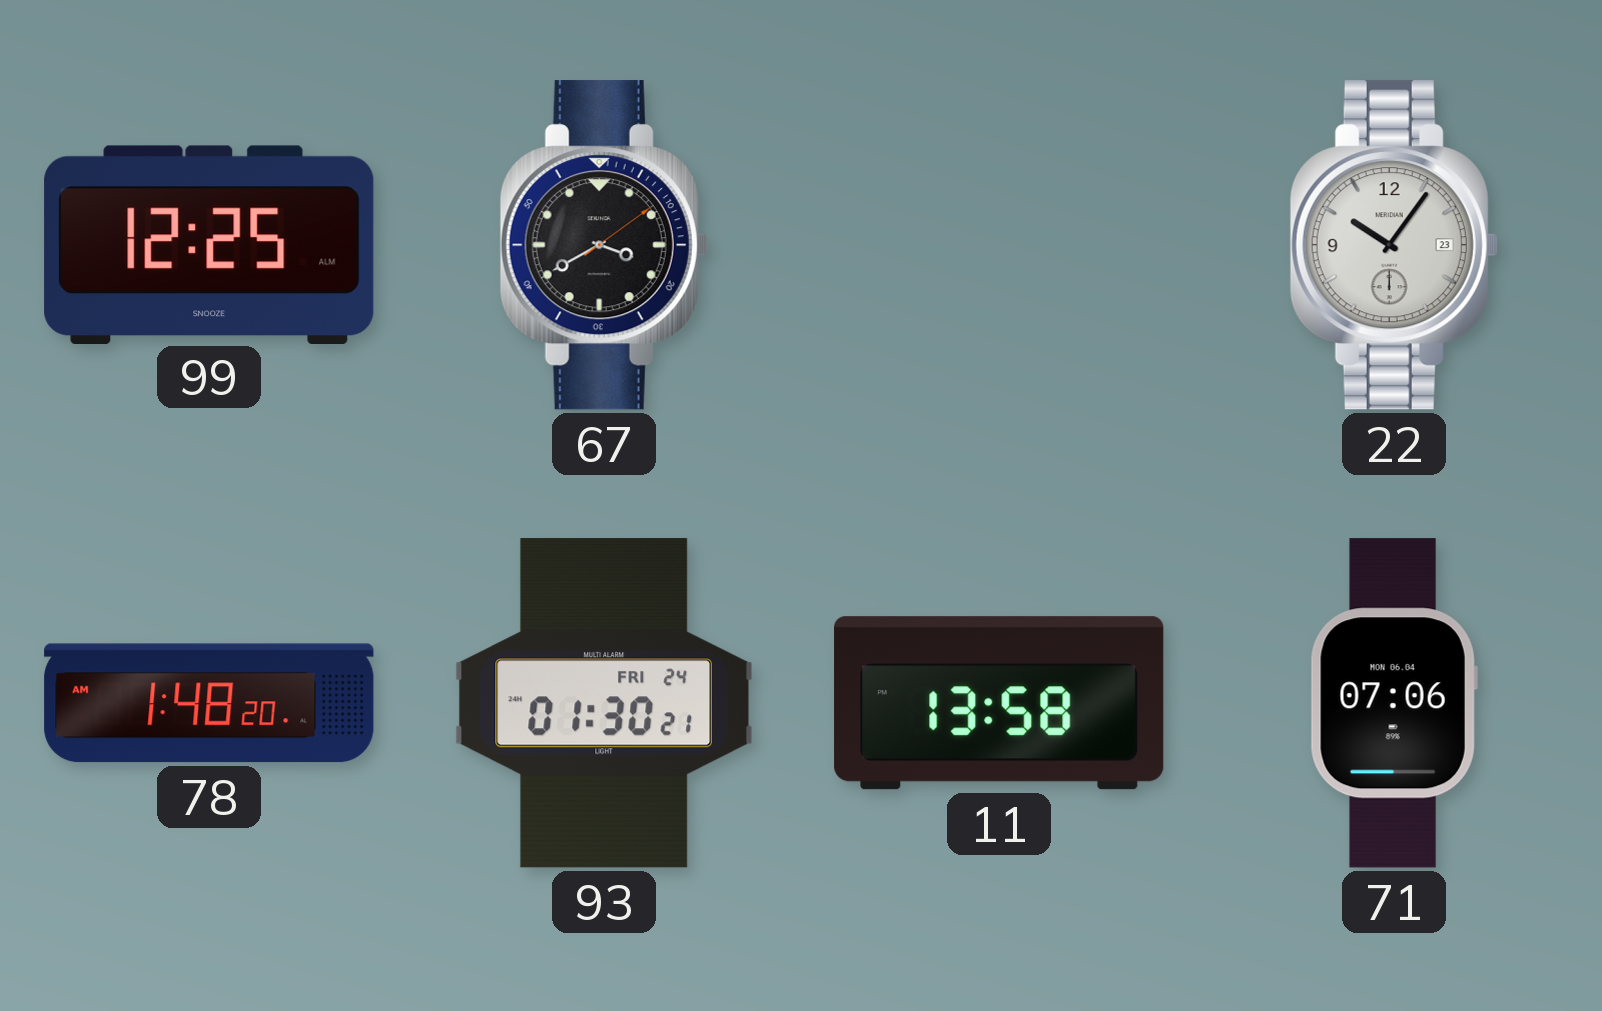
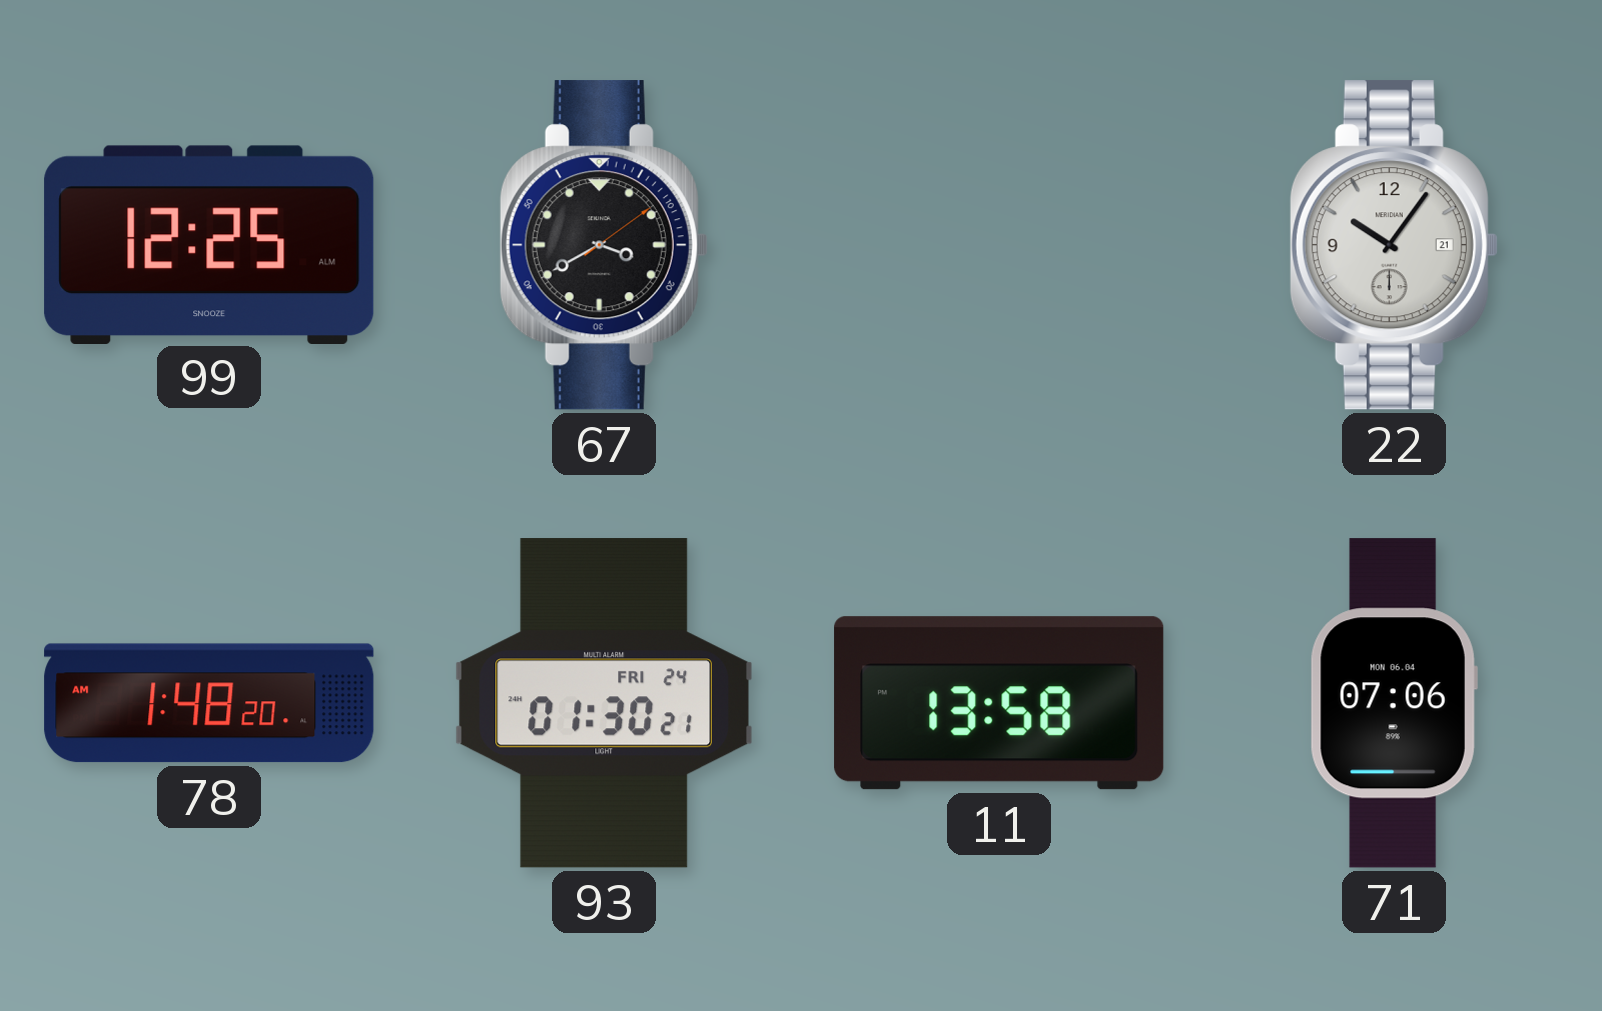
22 date: 23 -> 21 (1394, 245)
